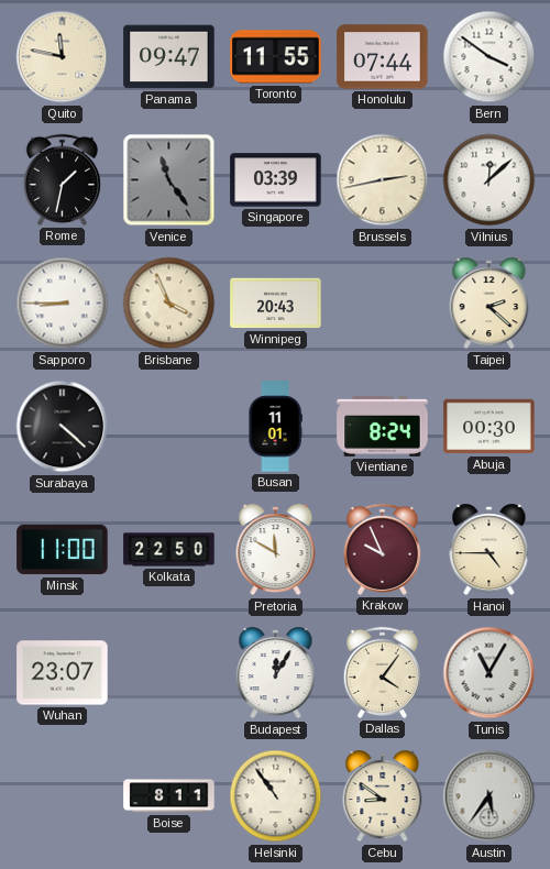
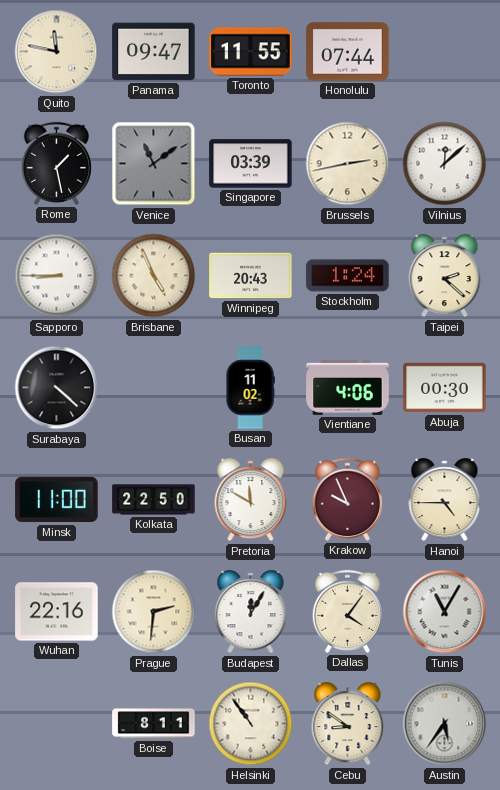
Bern: 3:51 -> none (490, 57)
Rome: 1:32 -> 1:28 (56, 163)
Venice: 11:24 -> 11:09 (154, 164)
Brisbane: 3:56 -> 4:56 (154, 276)
Stockholm: none -> 1:24 (348, 276)
Busan: 11:01 -> 11:02 (250, 388)
Vientiane: 8:24 -> 4:06 (348, 387)
Wuhan: 23:07 -> 22:16 (57, 612)
Prague: none -> 2:31 (154, 612)
